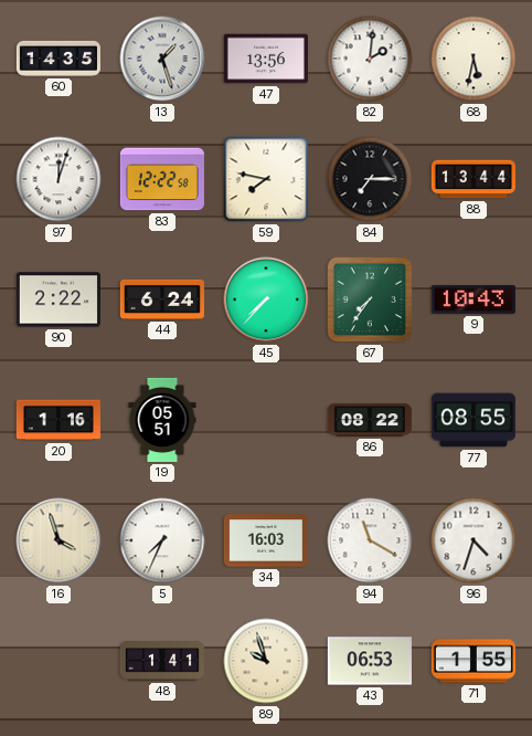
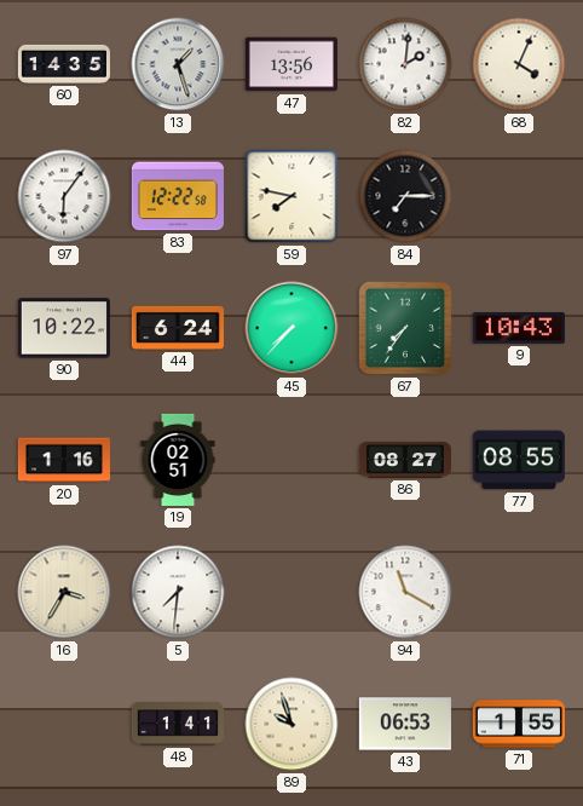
68: 5:32 -> 4:04 (519, 64)
97: 12:03 -> 6:06 (64, 196)
88: 13:44 -> none (474, 179)
90: 2:22 -> 10:22 (64, 328)
19: 05:51 -> 02:51 (178, 460)
86: 08:22 -> 08:27 (404, 460)
16: 3:57 -> 3:35 (64, 592)
5: 7:34 -> 7:31 (178, 592)
34: 16:03 -> none (266, 540)
96: 4:33 -> none (474, 540)
